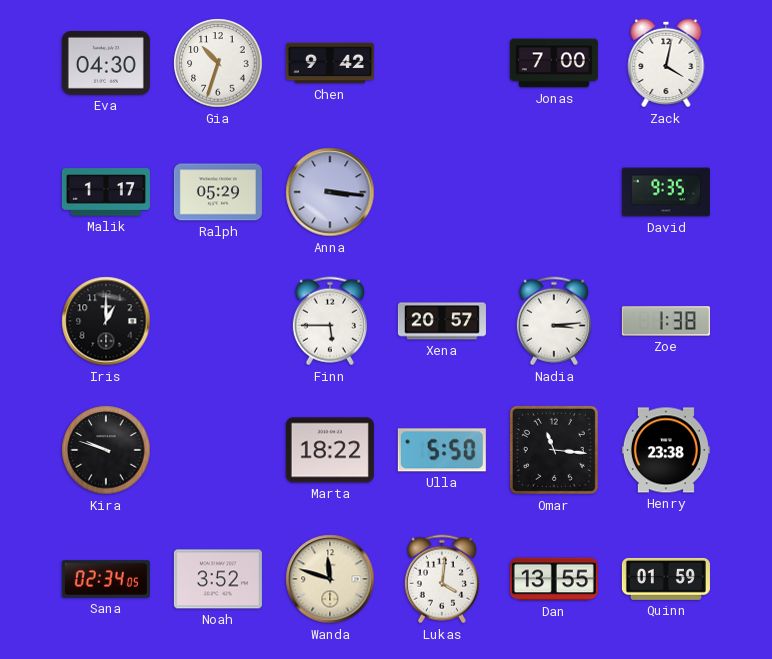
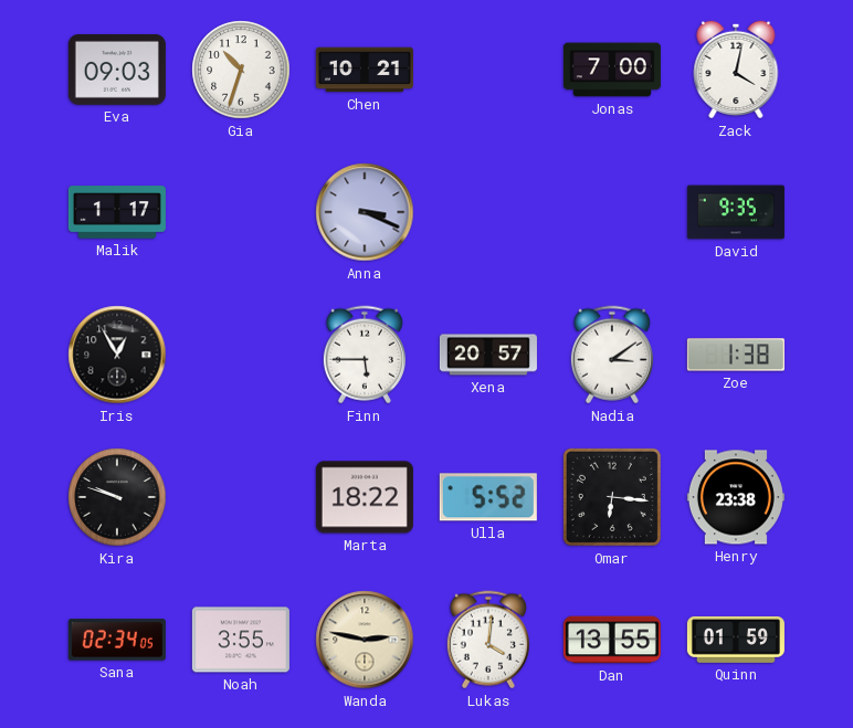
Eva: 04:30 -> 09:03 (117, 70)
Chen: 9:42 -> 10:21 (365, 70)
Ralph: 05:29 -> none (218, 192)
Anna: 3:16 -> 3:19 (365, 212)
Iris: 1:00 -> 12:55 (117, 355)
Nadia: 3:14 -> 3:09 (612, 355)
Ulla: 5:50 -> 5:52 (488, 497)
Omar: 11:16 -> 6:16 (612, 497)
Noah: 3:52 -> 3:55 (241, 640)
Wanda: 11:48 -> 2:47 (365, 640)
